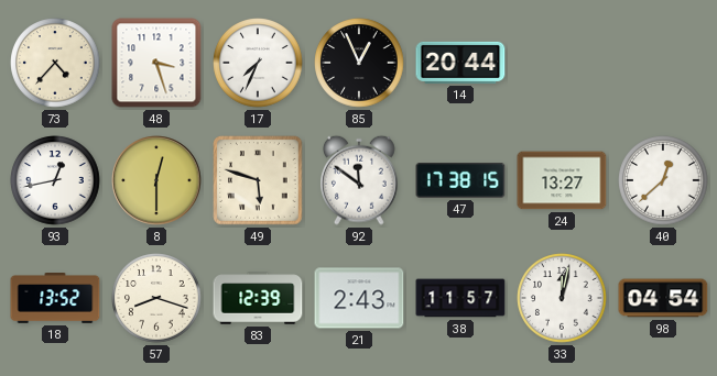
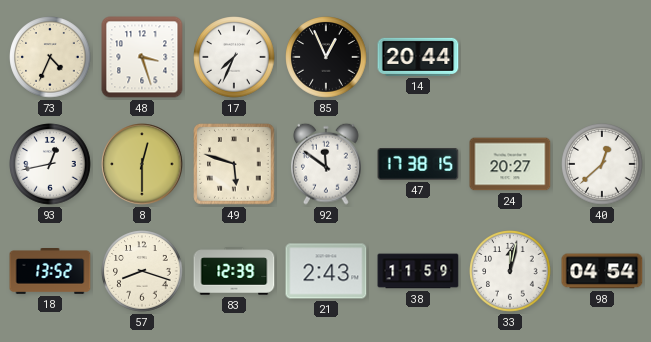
73: 4:37 -> 4:34 (50, 57)
24: 13:27 -> 20:27 (510, 164)
38: 11:57 -> 11:59 (418, 271)
